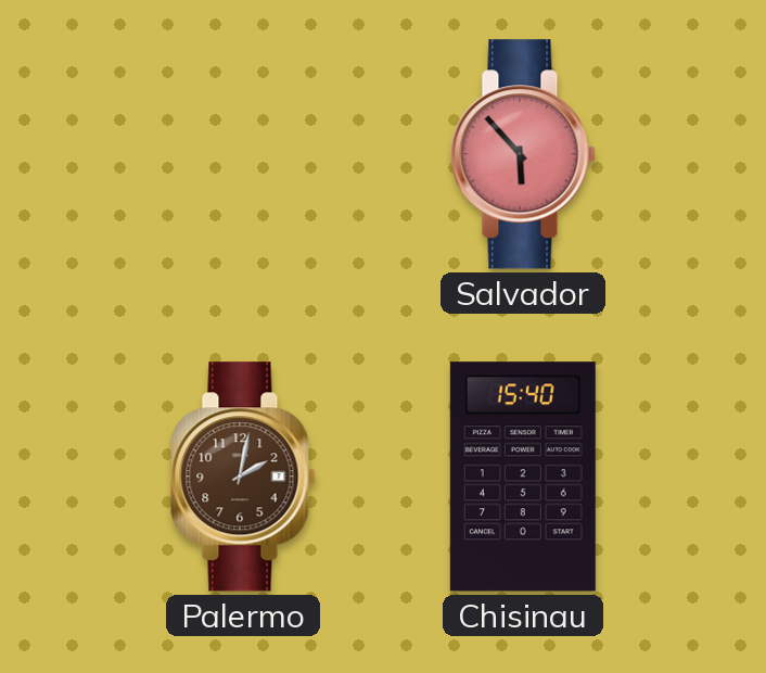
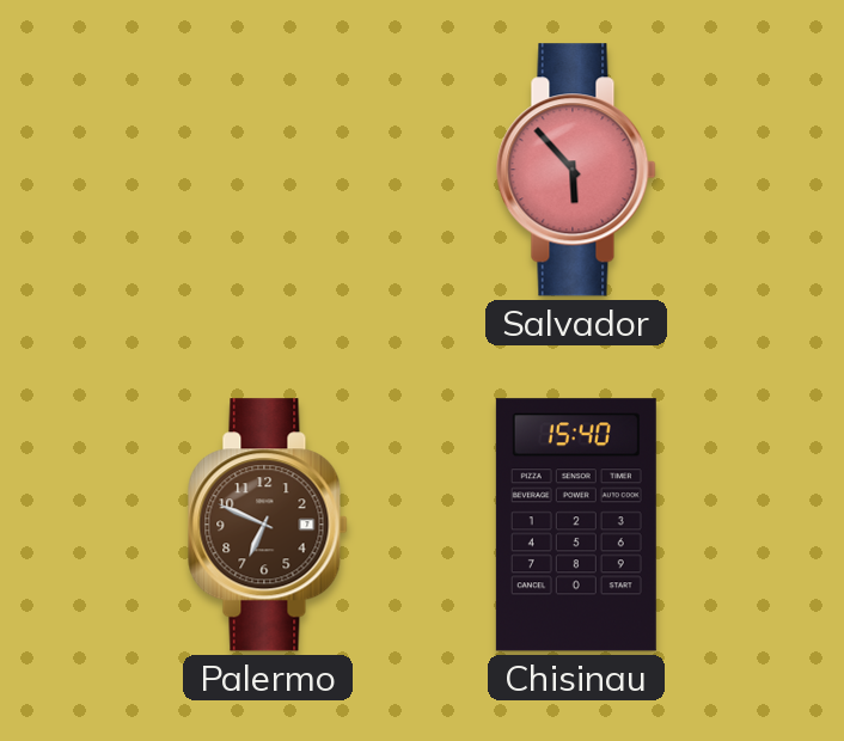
Palermo: 2:02 -> 6:49 (268, 525)
